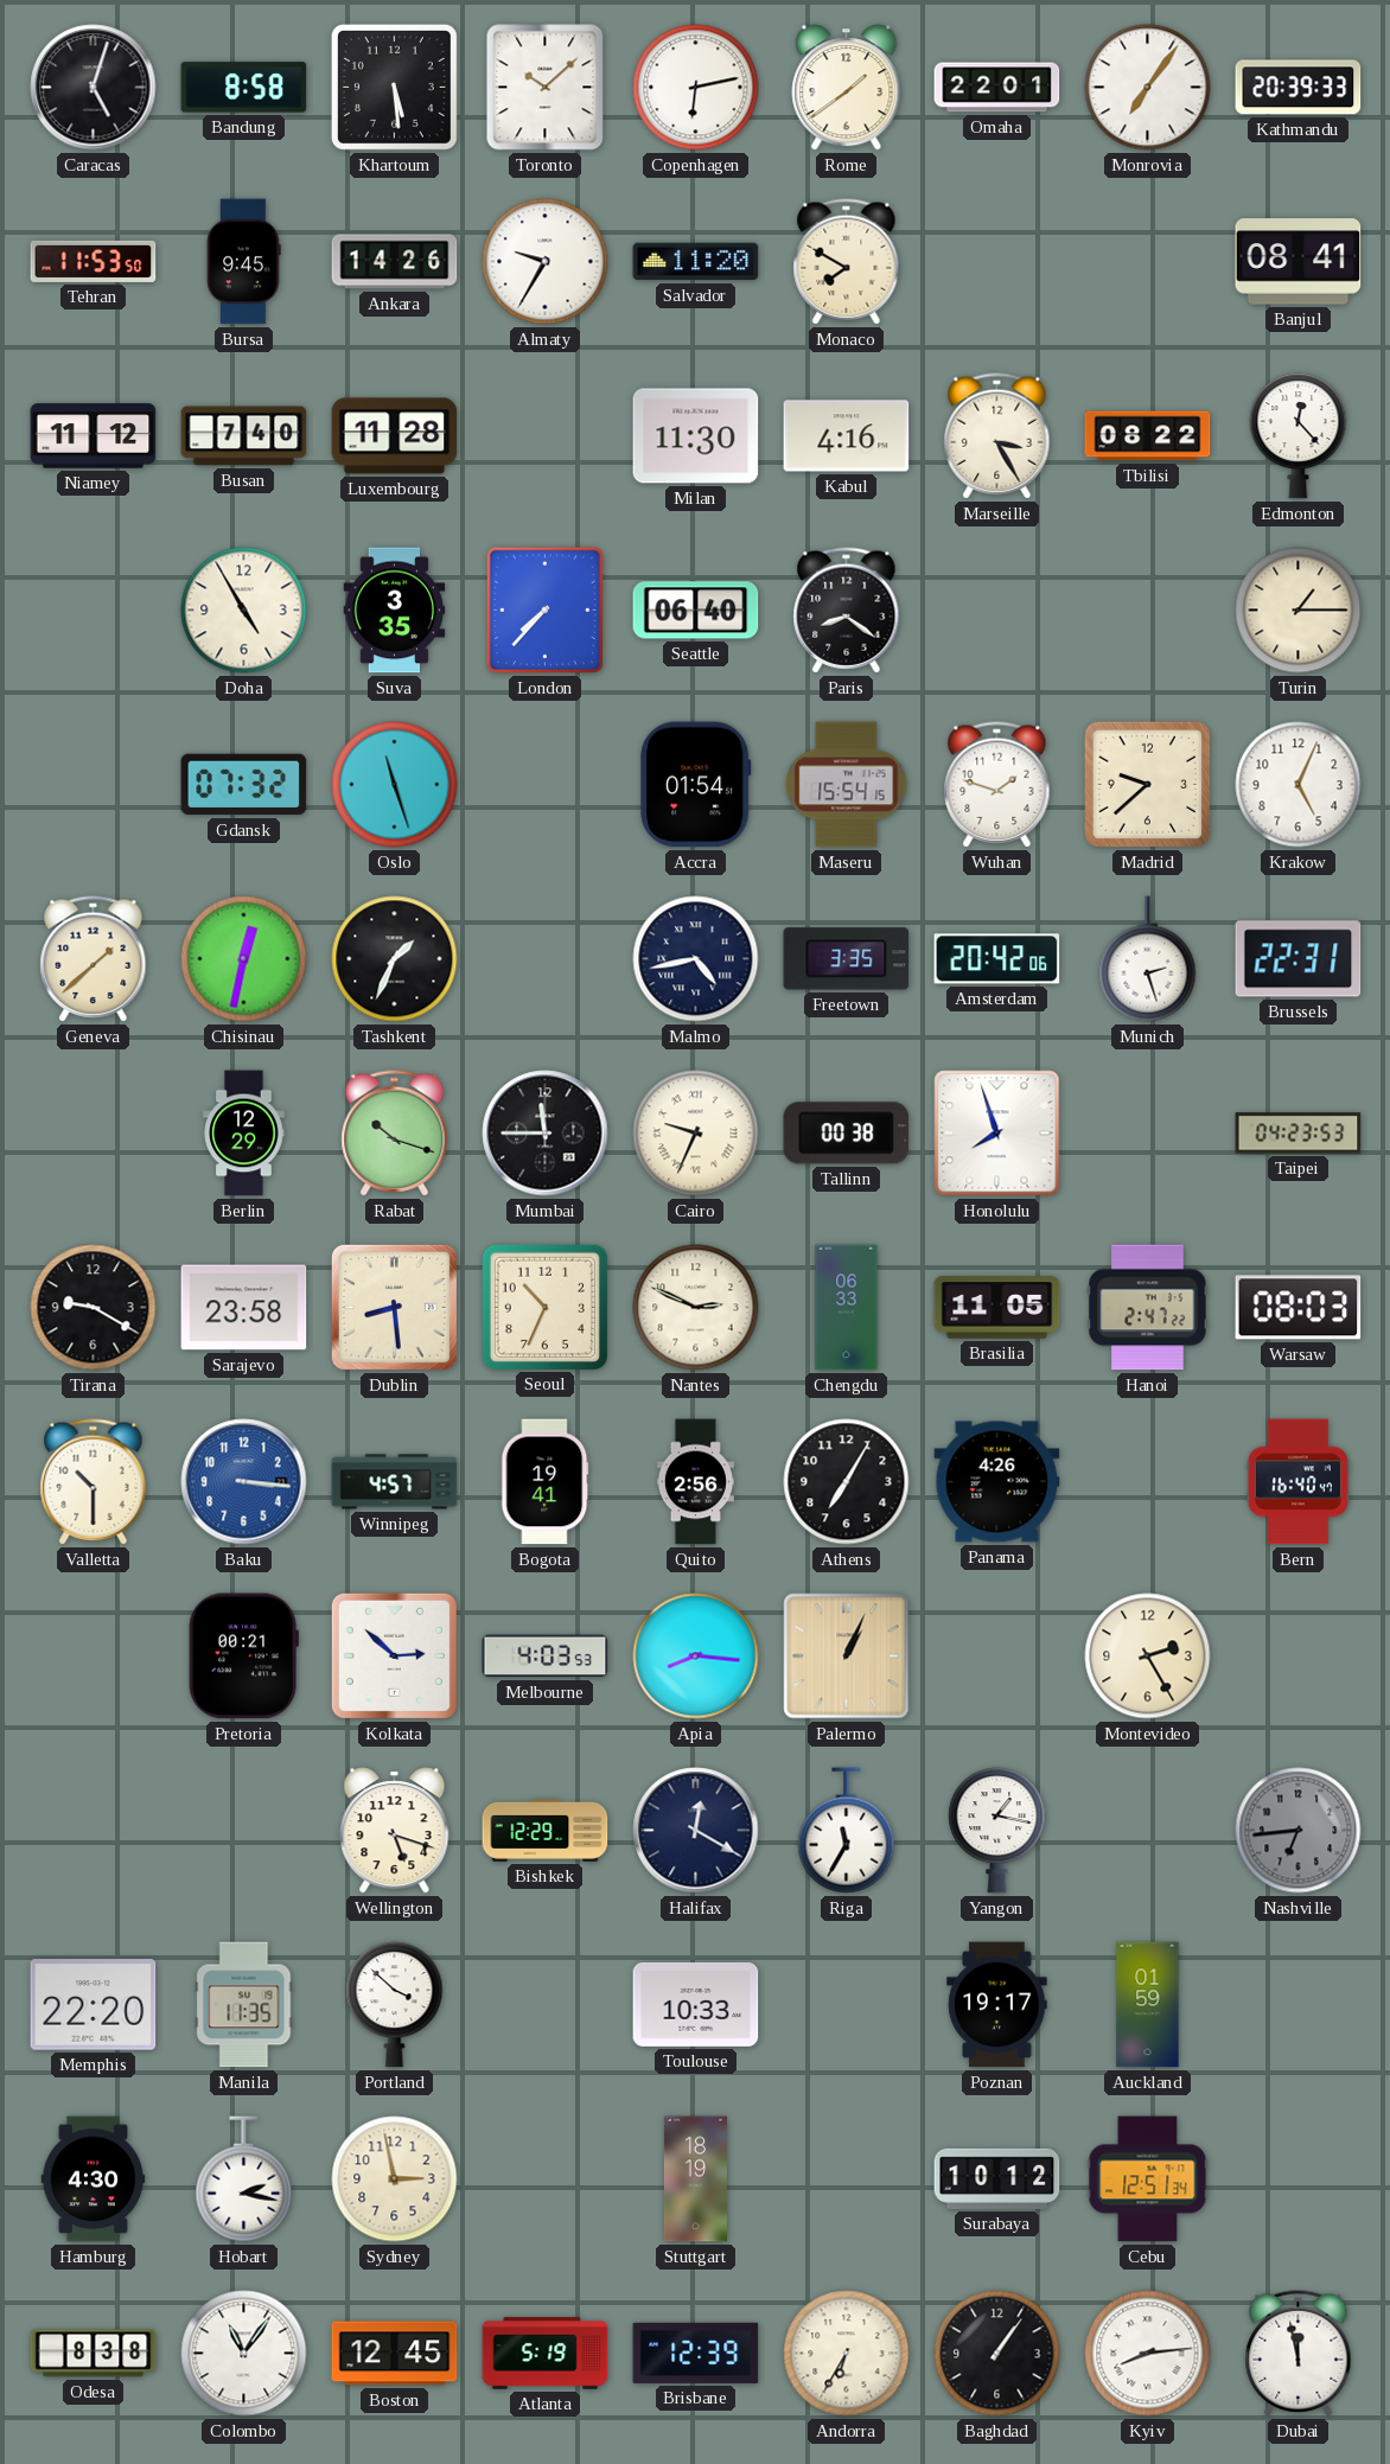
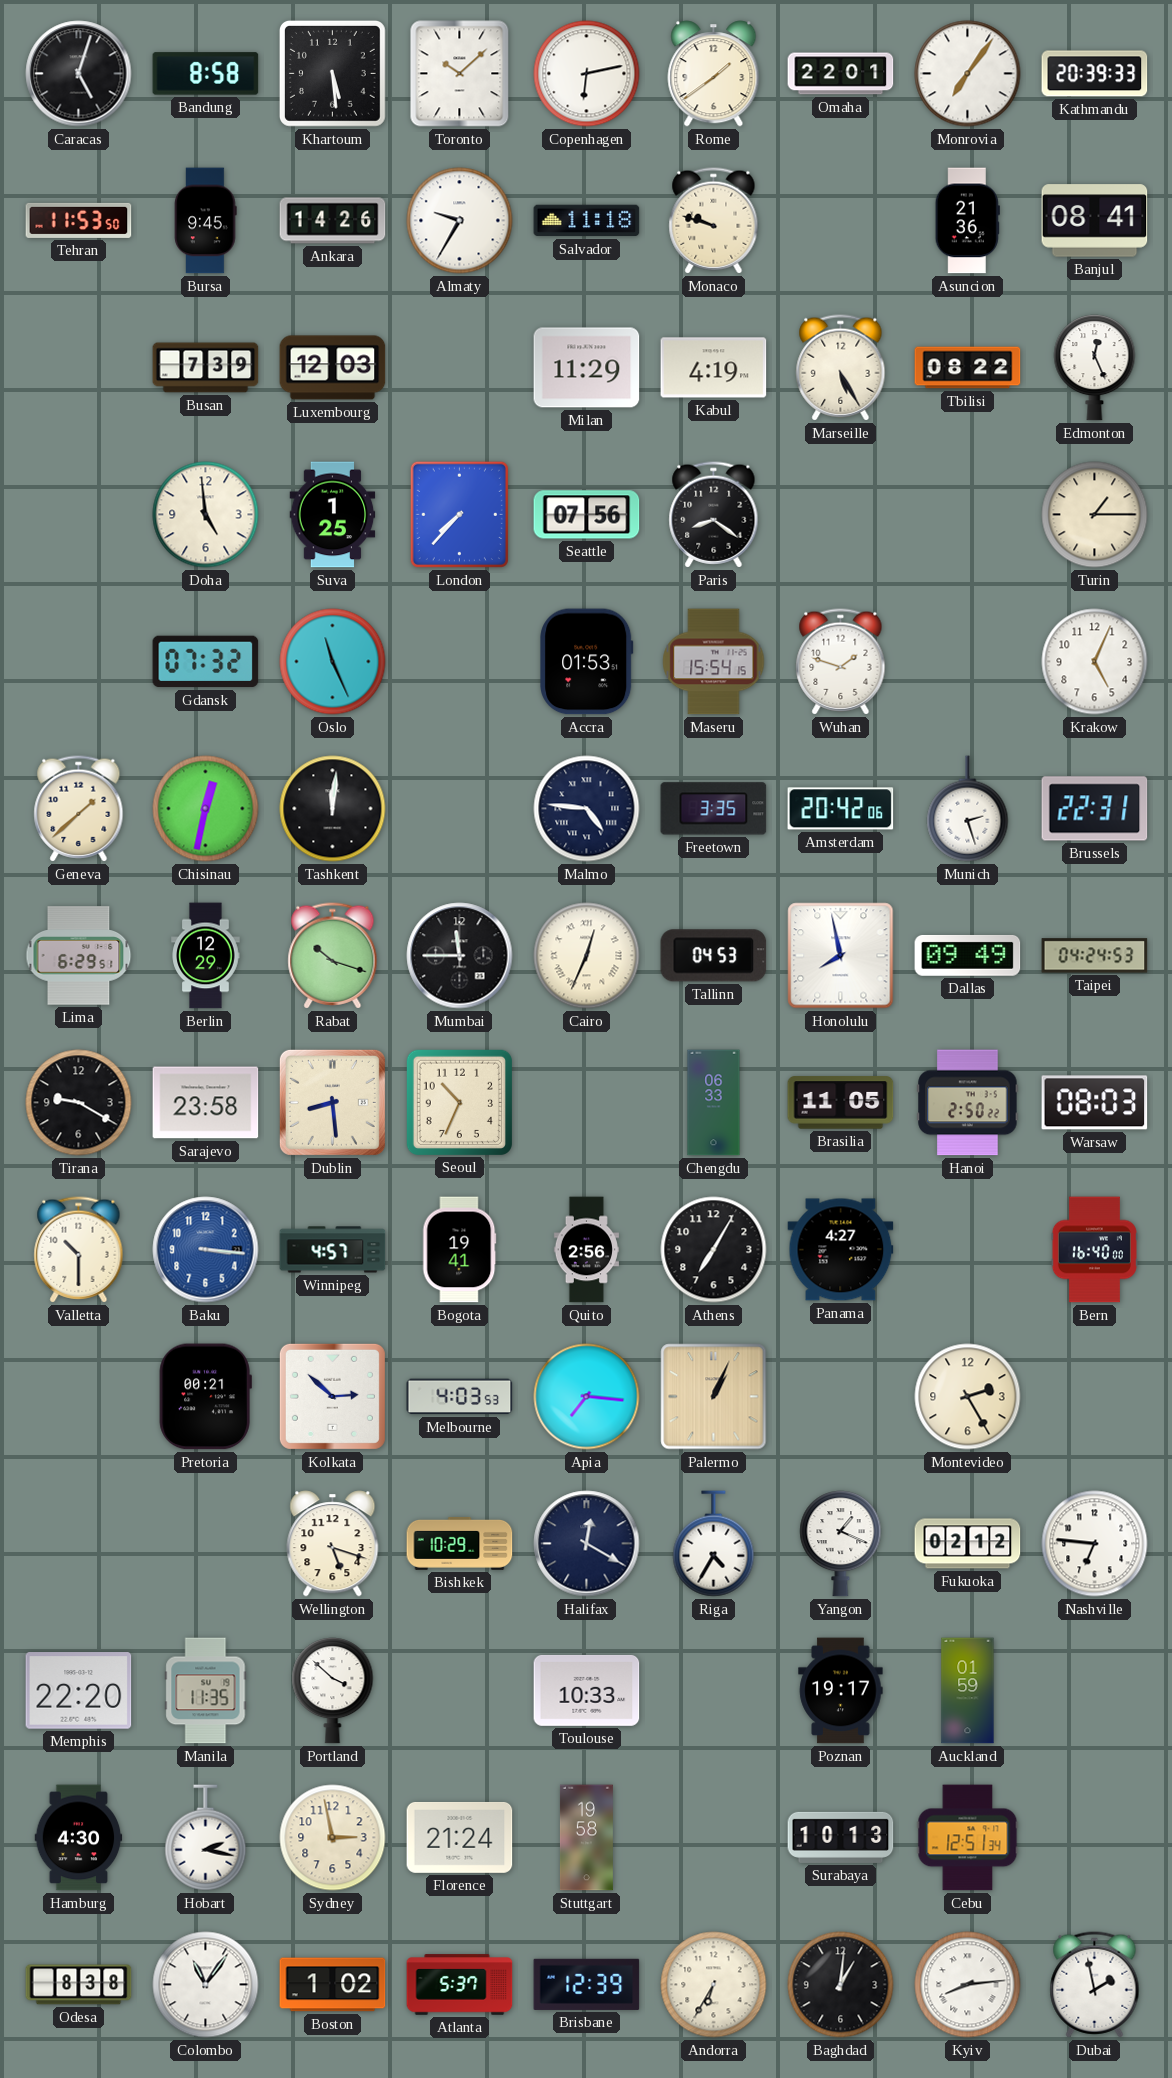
Salvador: 11:20 -> 11:18 (587, 221)
Monaco: 7:50 -> 9:48 (714, 221)
Asuncion: none -> 21:36 (967, 221)
Niamey: 11:12 -> none (94, 436)
Busan: 7:40 -> 7:39 (206, 368)
Luxembourg: 11:28 -> 12:03 (333, 368)
Milan: 11:30 -> 11:29 (587, 368)
Kabul: 4:16 -> 4:19 (714, 368)
Marseille: 3:25 -> 5:25 (841, 368)
Edmonton: 12:23 -> 12:26 (1095, 368)
Doha: 4:55 -> 4:59 (206, 515)
Suva: 3:35 -> 1:25 (333, 515)
Seattle: 06:40 -> 07:56 (587, 515)
Oslo: 11:27 -> 11:26 (333, 662)
Accra: 01:54 -> 01:53 (587, 662)
Madrid: 9:38 -> none (1147, 784)
Tashkent: 1:34 -> 12:01 (333, 809)
Malmo: 4:43 -> 4:46 (587, 809)
Lima: none -> 6:29 (79, 956)
Cairo: 9:34 -> 12:34 (587, 956)
Tallinn: 00:38 -> 04:53 (714, 956)
Honolulu: 7:57 -> 7:58 (841, 956)
Dallas: none -> 09:49 (968, 955)
Taipei: 04:23 -> 04:24 (1095, 956)
Nantes: 2:49 -> none (696, 1308)
Hanoi: 2:47 -> 2:50 (968, 1103)
Panama: 4:26 -> 4:27 (841, 1250)
Bern: 16:40:47 -> 16:40:00 (1094, 1250)
Apia: 8:16 -> 7:16 (587, 1397)
Bishkek: 12:29 -> 10:29 (460, 1543)
Riga: 11:35 -> 4:35 (714, 1544)
Yangon: 1:17 -> 1:19 (841, 1544)
Fukuoka: none -> 02:12 (968, 1544)
Nashville: 6:44 -> 6:46 (1095, 1544)
Nashville dial: grey -> white (1095, 1544)
Florence: none -> 21:24 (460, 1837)
Stuttgart: 18:19 -> 19:58 (586, 1838)
Surabaya: 10:12 -> 10:13 (841, 1837)
Boston: 12:45 -> 1:02 (333, 1985)
Atlanta: 5:19 -> 5:37 (460, 1985)
Baghdad: 1:06 -> 1:01 (841, 1985)
Dubai: 11:58 -> 1:58 (1095, 1985)
